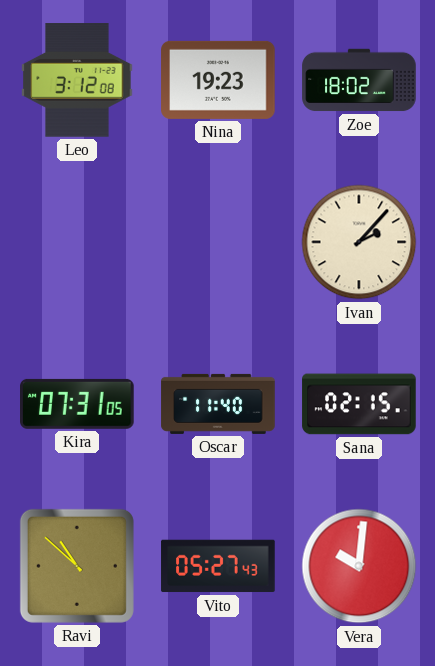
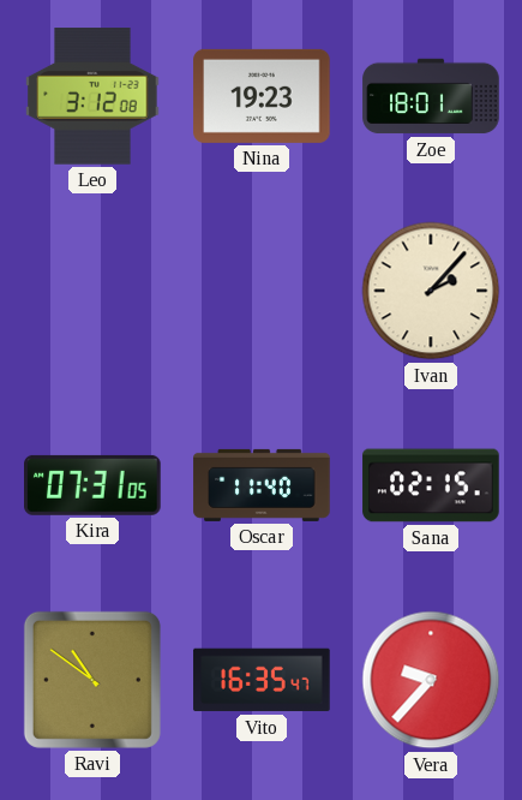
Zoe: 18:02 -> 18:01 (431, 96)
Ravi: 10:52 -> 10:51 (92, 680)
Vito: 05:27 -> 16:35 (262, 680)
Vera: 10:01 -> 9:37 (431, 680)
